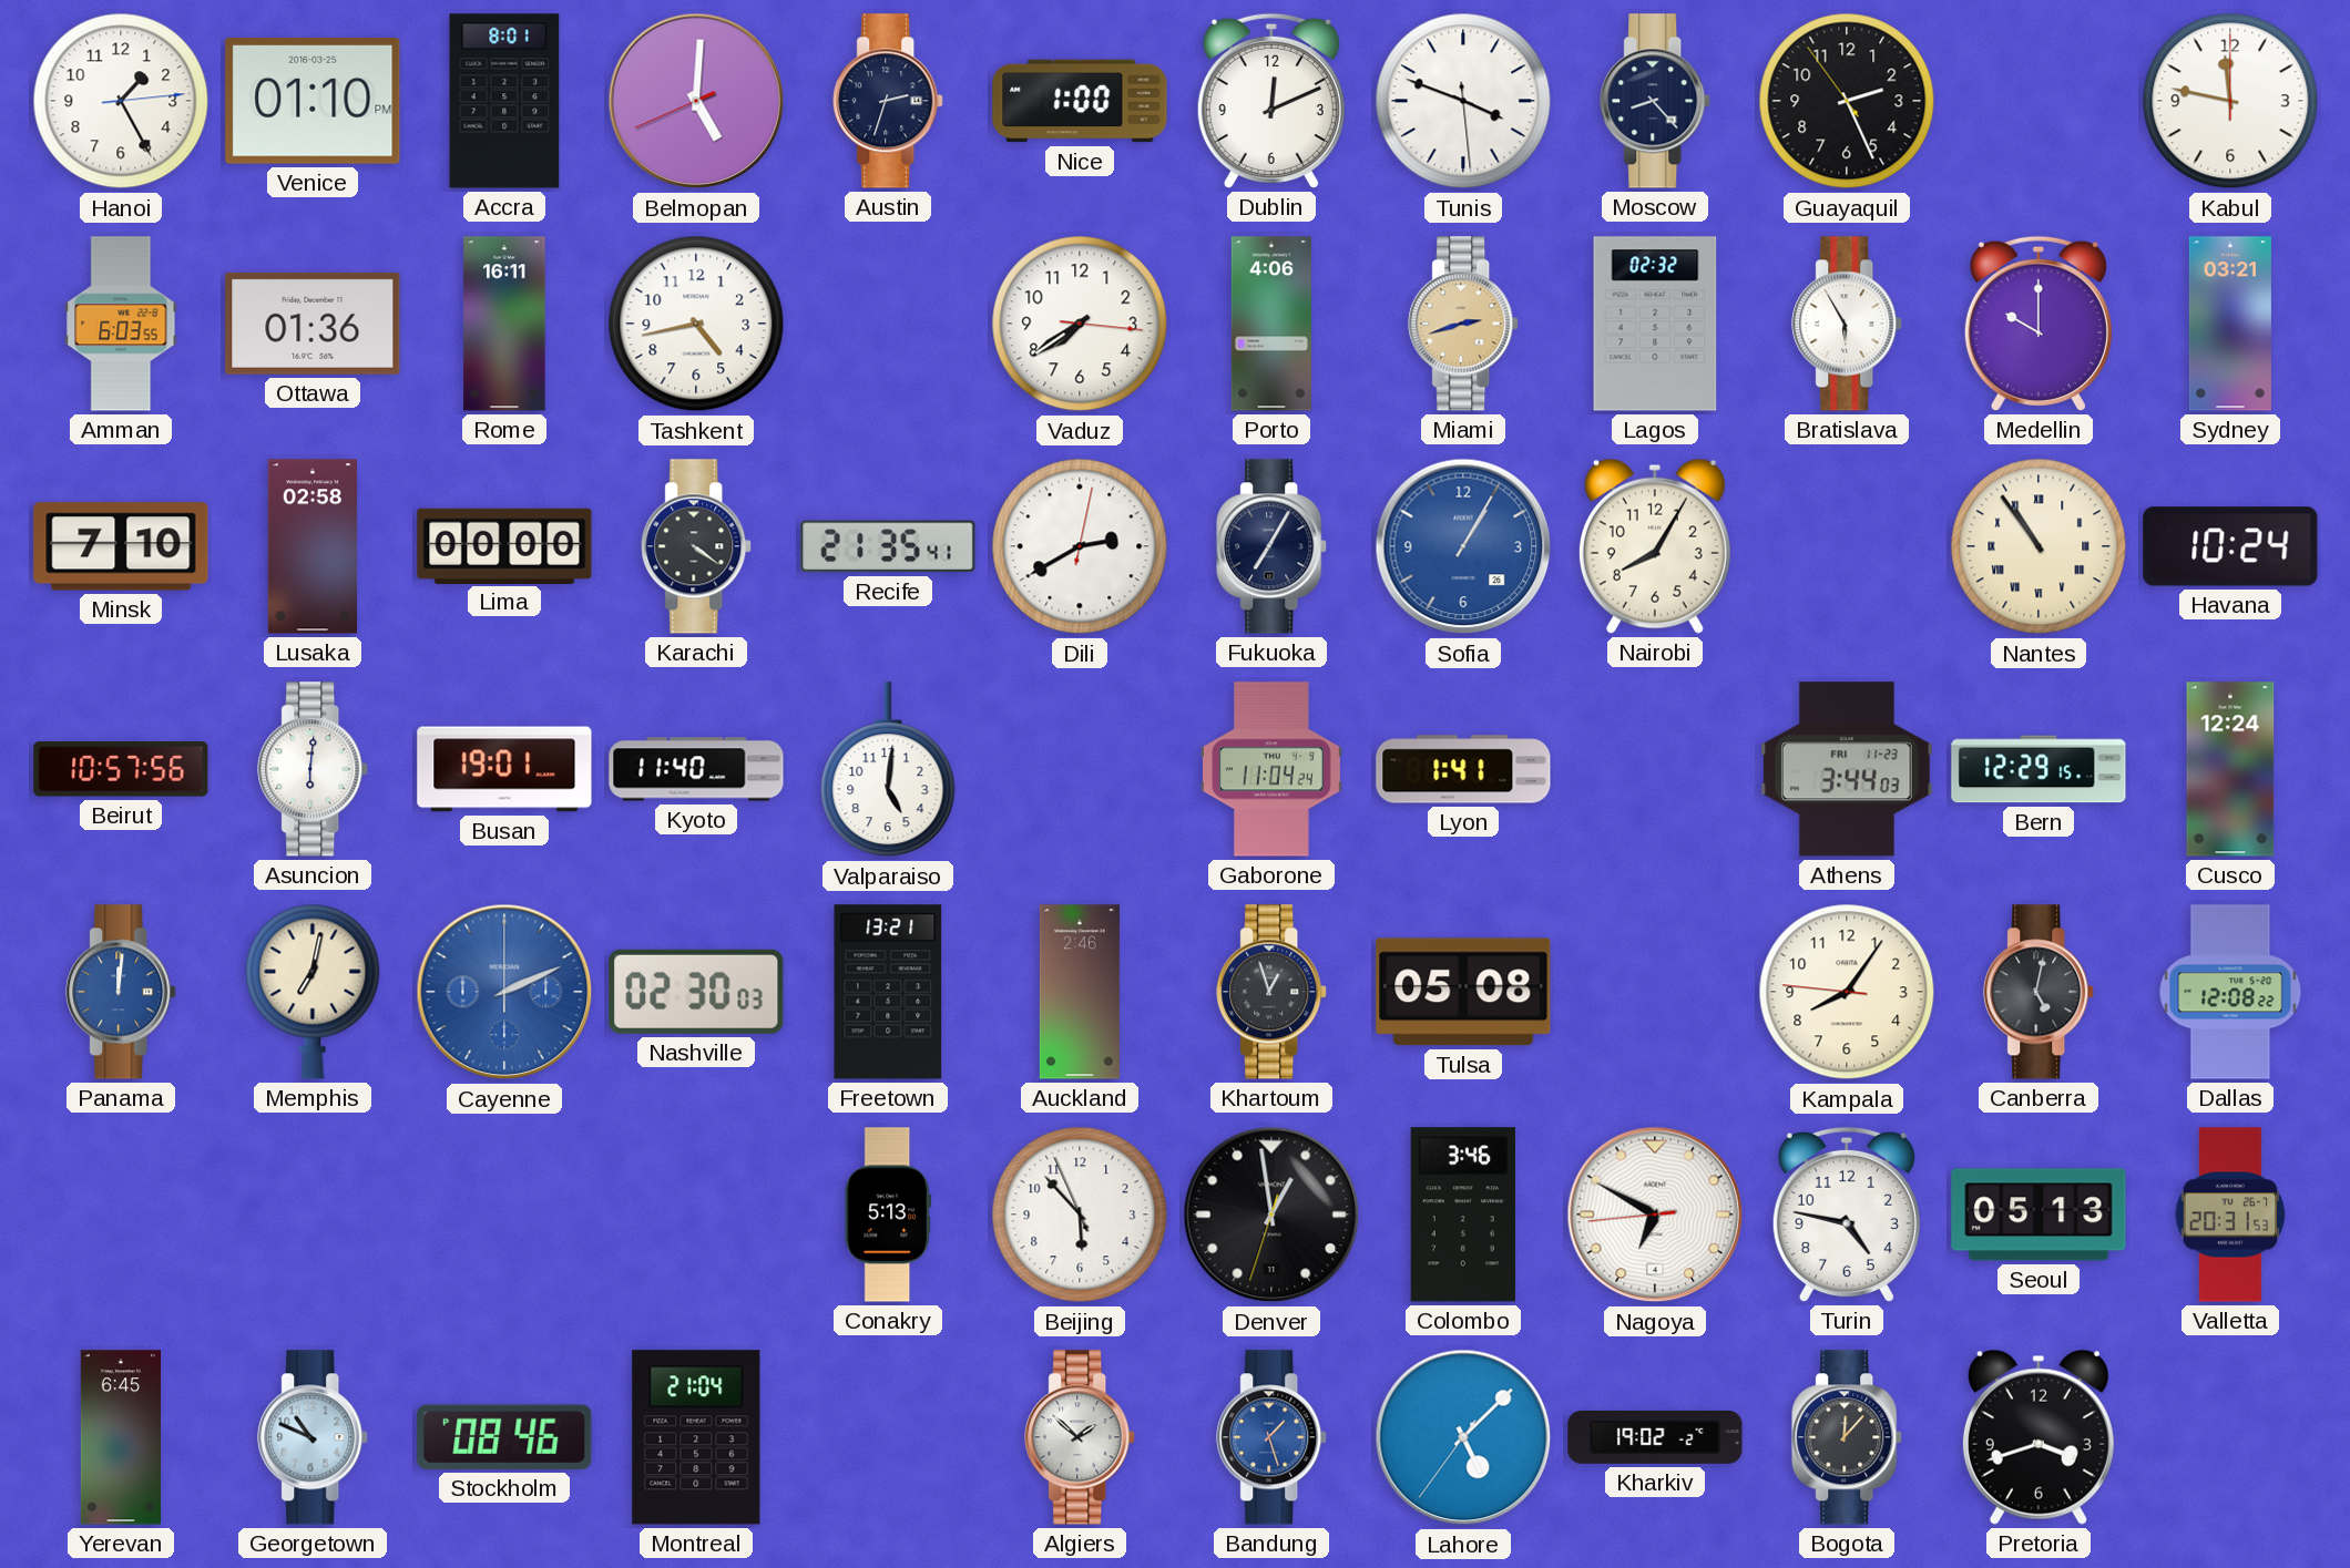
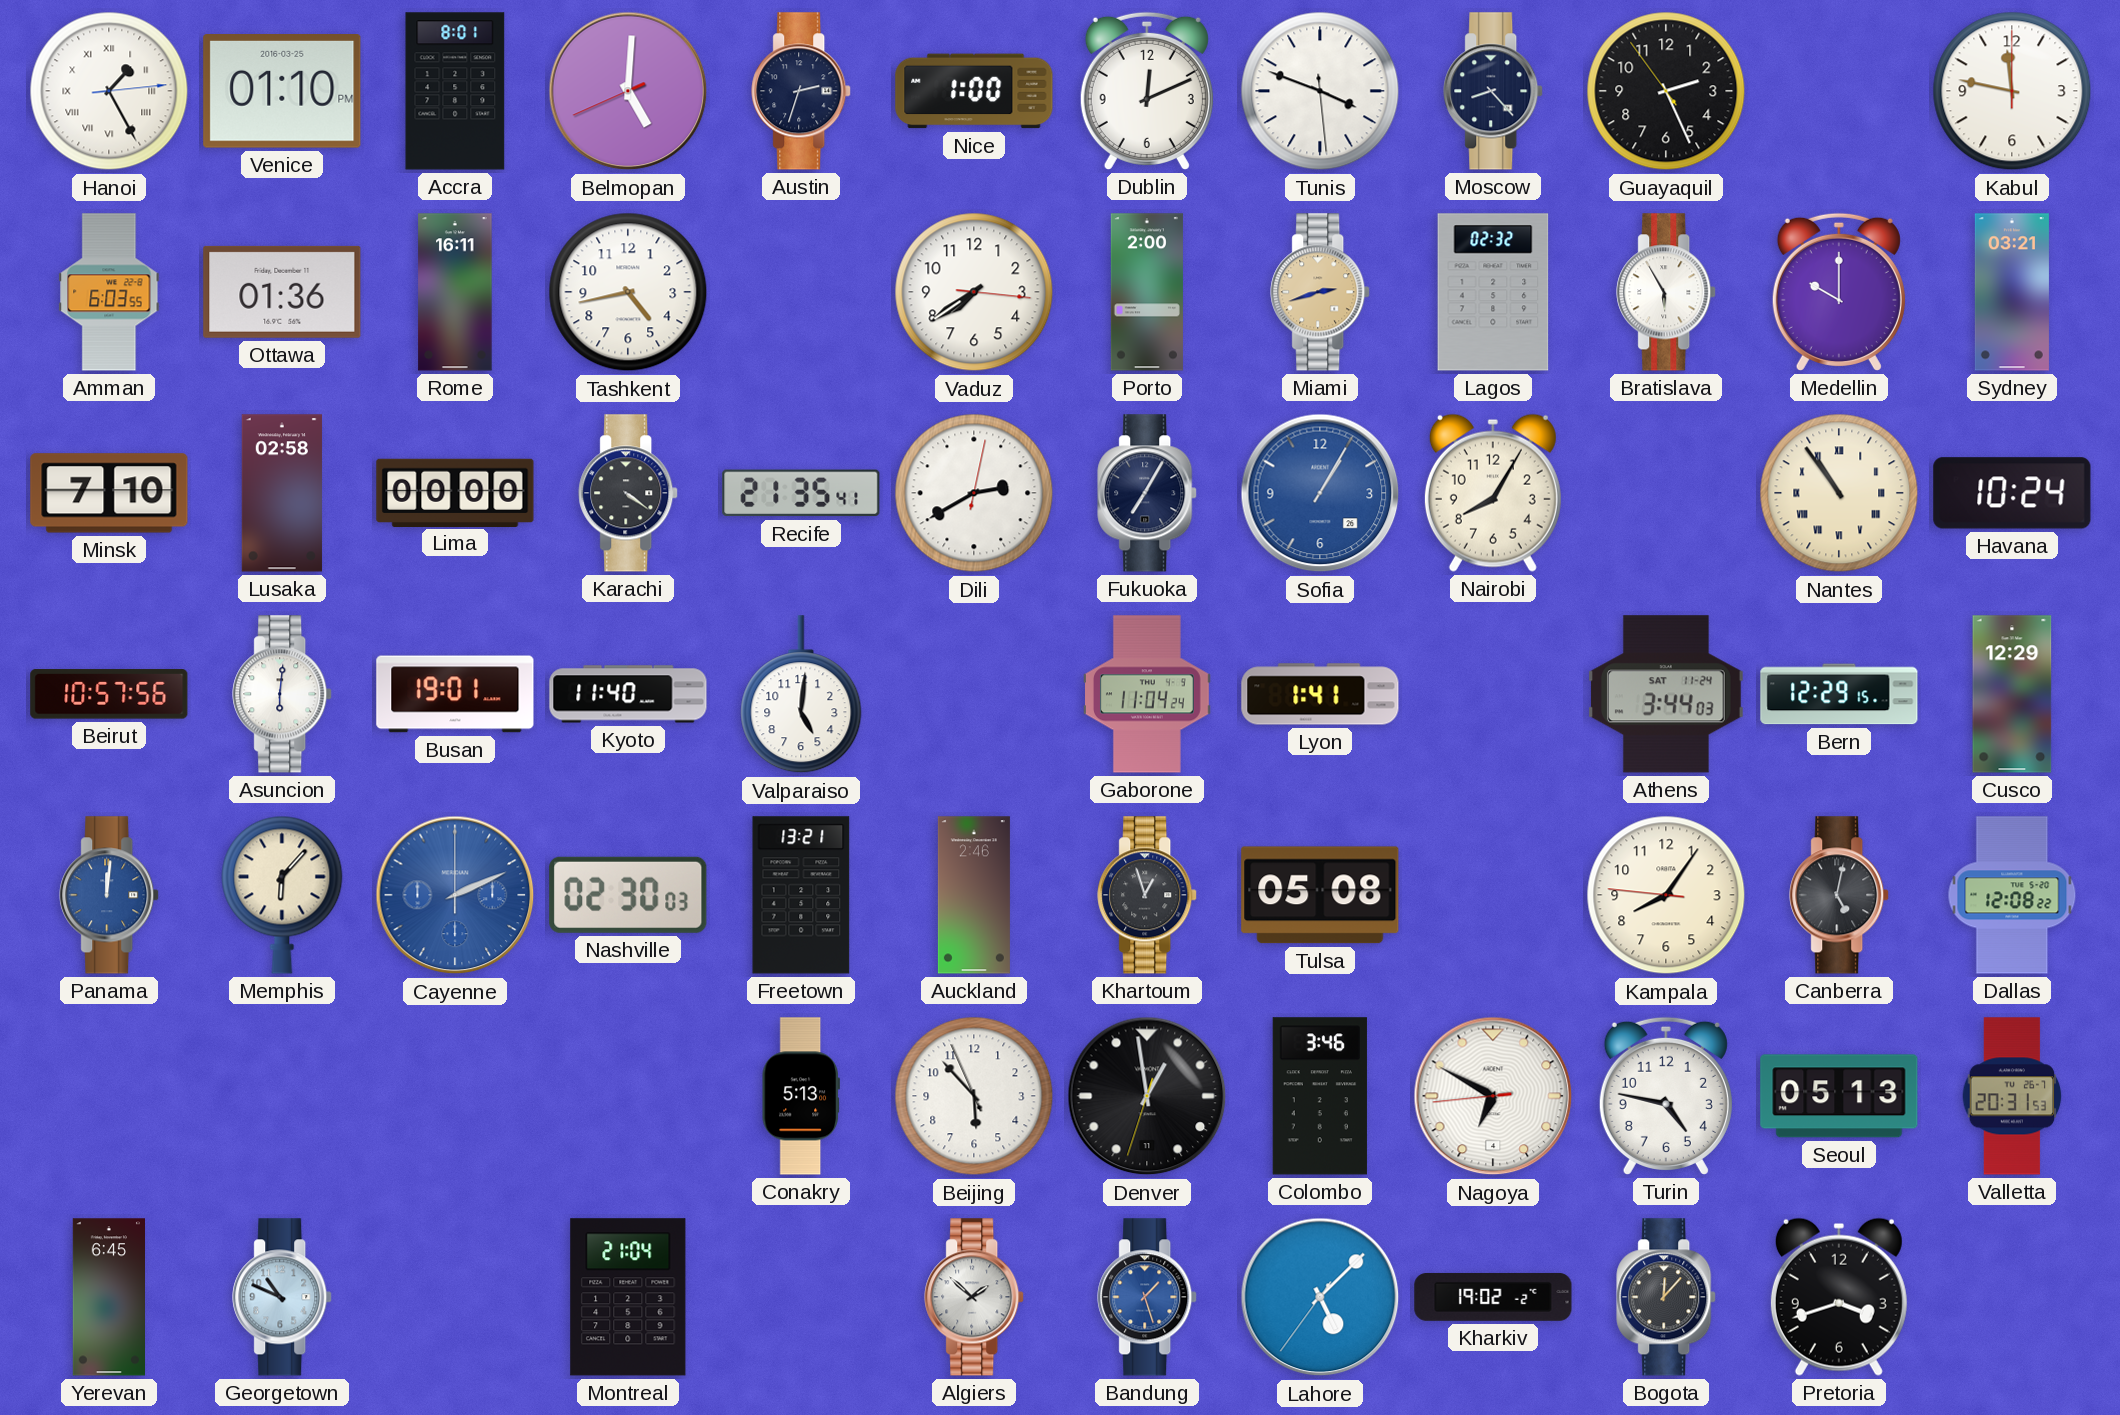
Hanoi numerals: Arabic -> Roman (109, 91)
Porto: 4:06 -> 2:00 (1147, 292)
Athens date: FRI 11-23 -> SAT 11-24 (1666, 694)
Cusco: 12:24 -> 12:29 (2012, 694)
Memphis: 7:02 -> 6:07 (282, 895)
Stockholm: 08:46 -> none (504, 1437)
